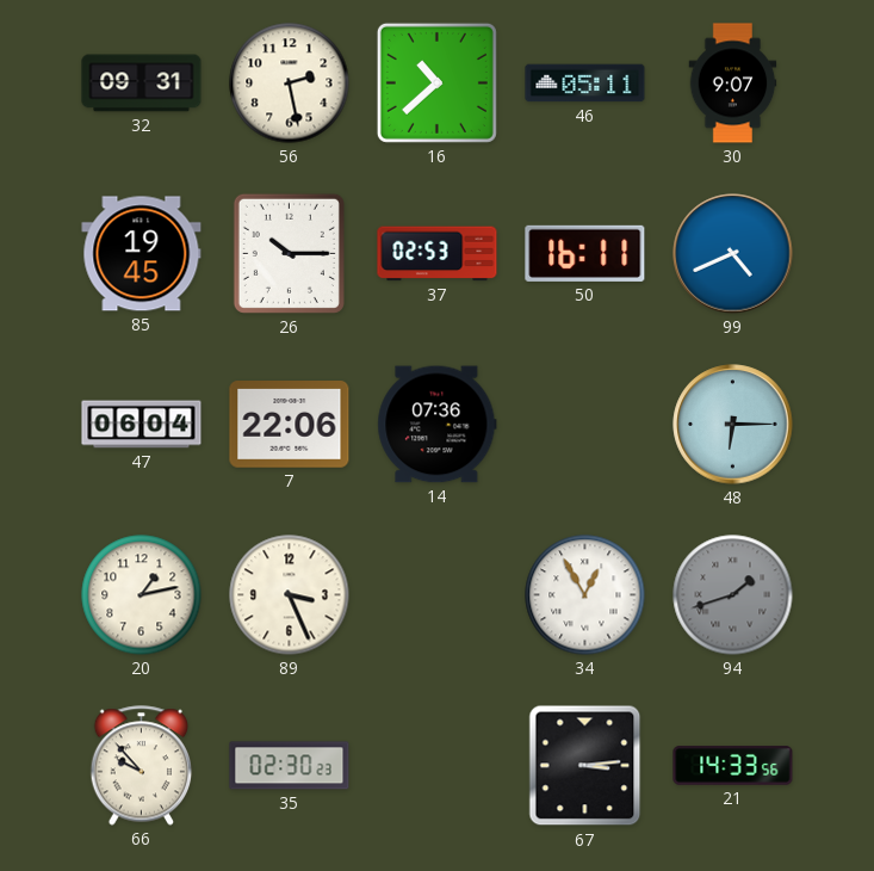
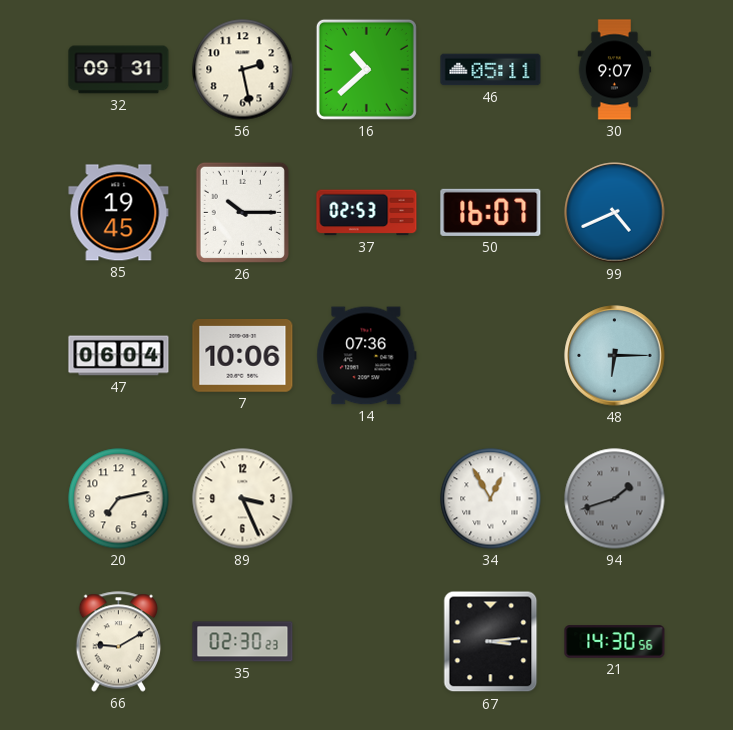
50: 16:11 -> 16:07 (491, 212)
7: 22:06 -> 10:06 (243, 356)
20: 1:13 -> 7:13 (119, 499)
66: 9:53 -> 9:10 (119, 642)
21: 14:33 -> 14:30 (615, 642)
